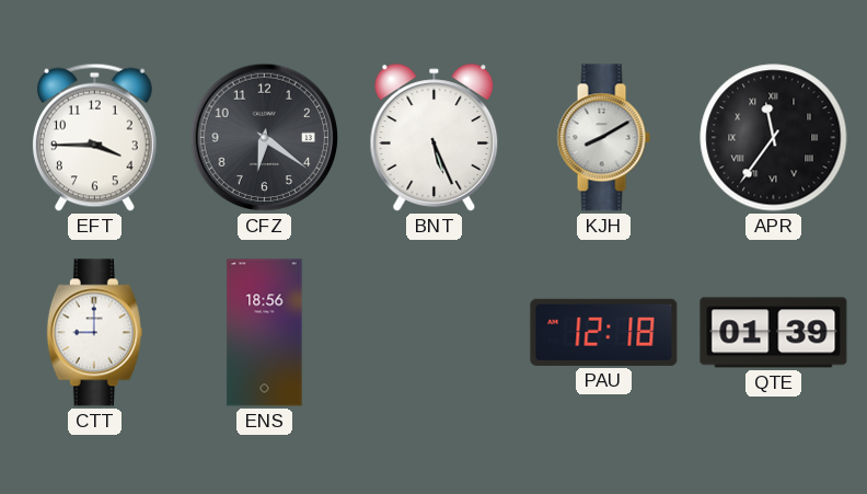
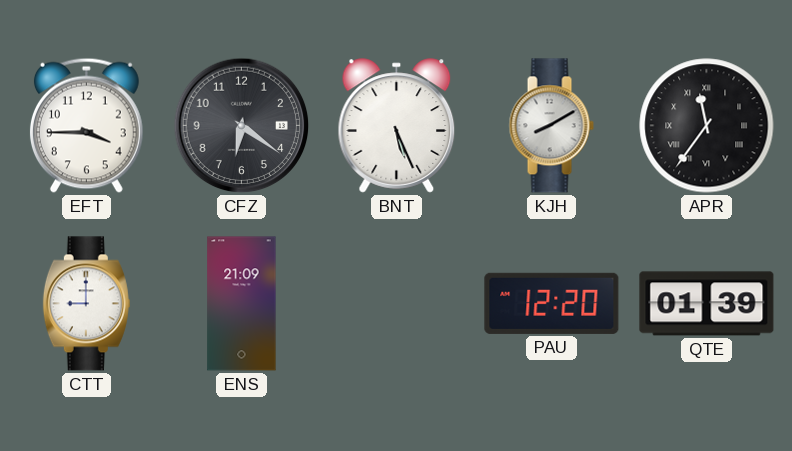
ENS: 18:56 -> 21:09 (242, 304)
PAU: 12:18 -> 12:20 (552, 303)
